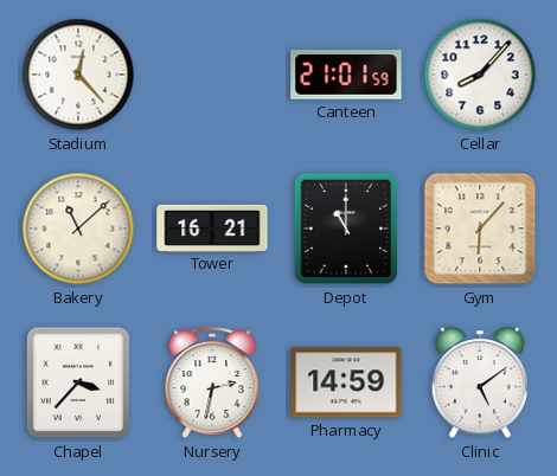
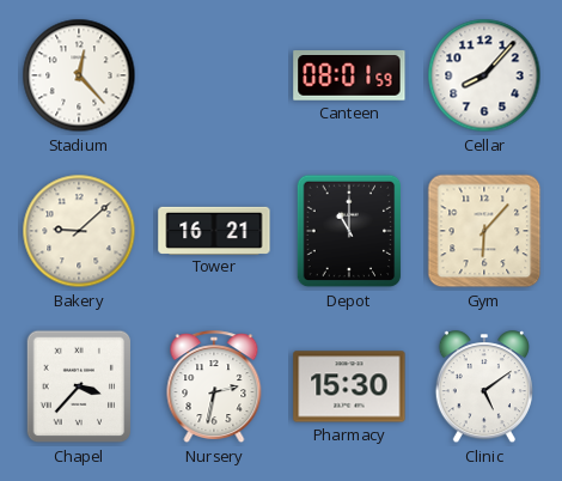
Canteen: 21:01 -> 08:01 (349, 77)
Bakery: 11:08 -> 9:08 (79, 231)
Pharmacy: 14:59 -> 15:30 (349, 386)
